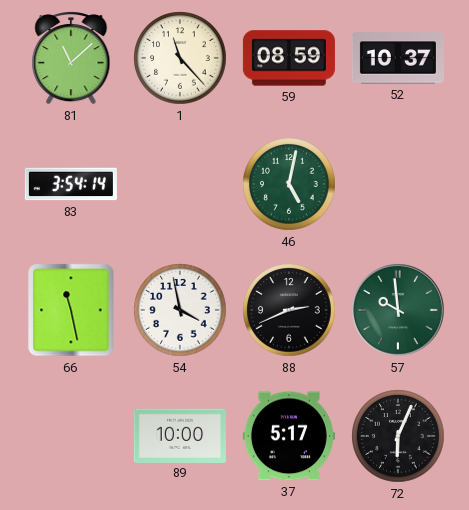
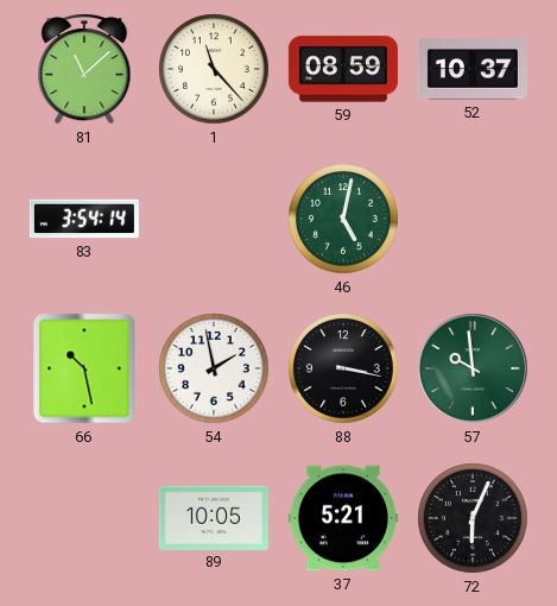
66: 11:28 -> 10:28 (84, 368)
54: 3:58 -> 1:58 (214, 368)
88: 2:41 -> 3:17 (343, 368)
89: 10:00 -> 10:05 (214, 517)
37: 5:17 -> 5:21 (343, 518)
